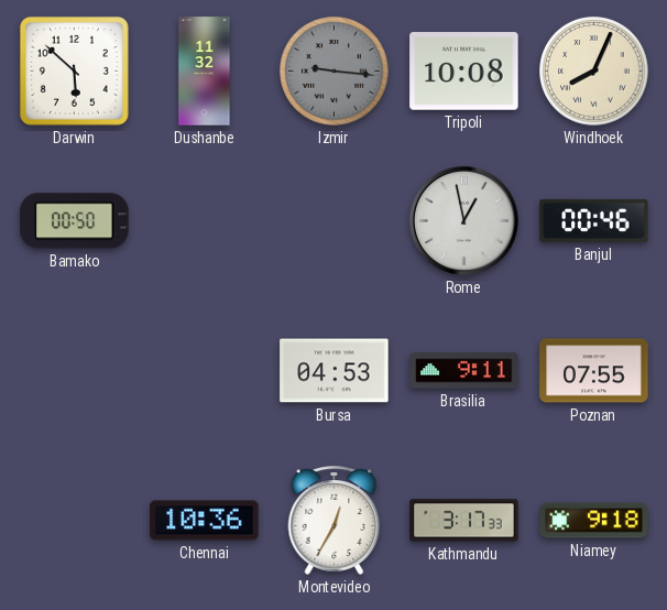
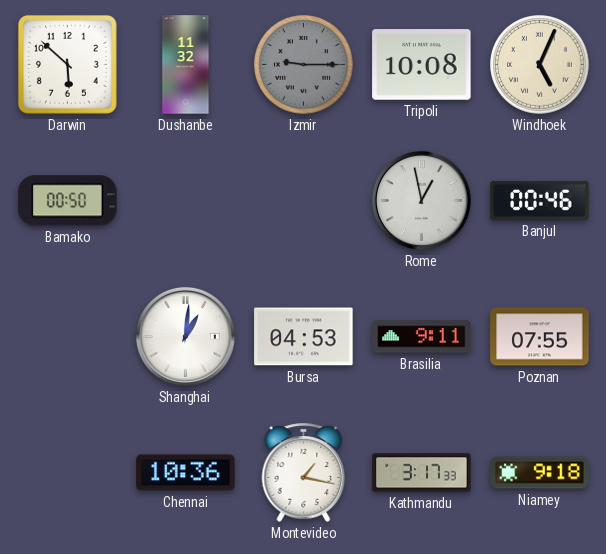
Izmir: 9:16 -> 9:15 (304, 65)
Windhoek: 8:04 -> 5:04 (540, 65)
Shanghai: none -> 1:01 (185, 336)
Montevideo: 12:35 -> 1:17 (304, 472)
